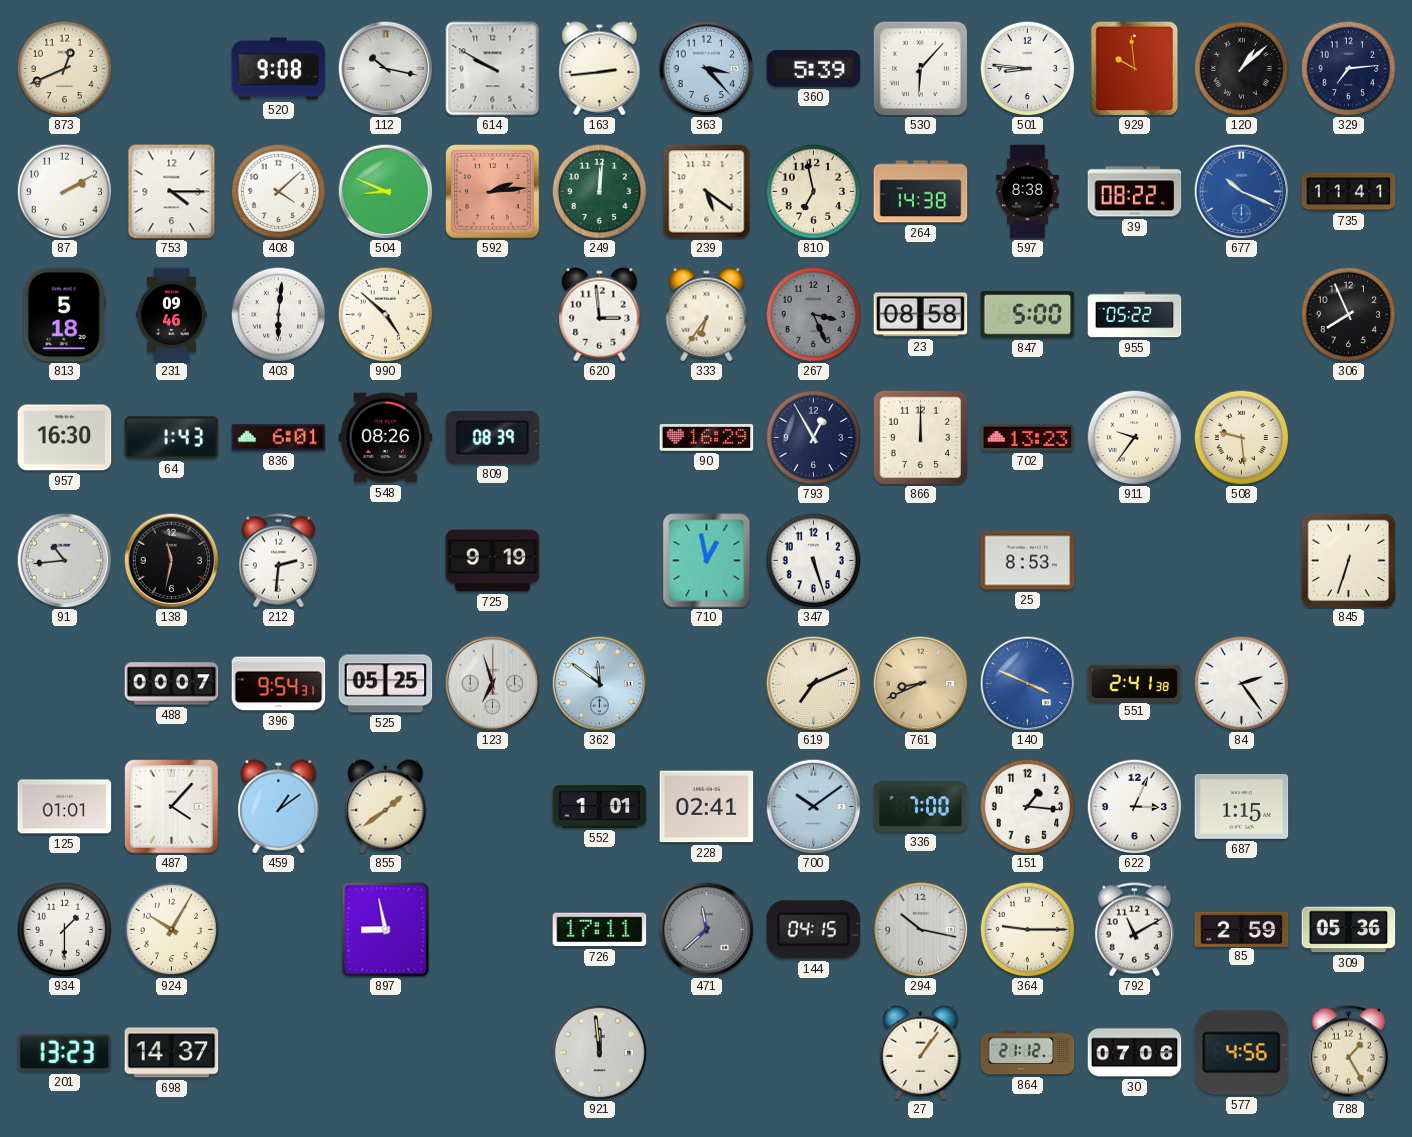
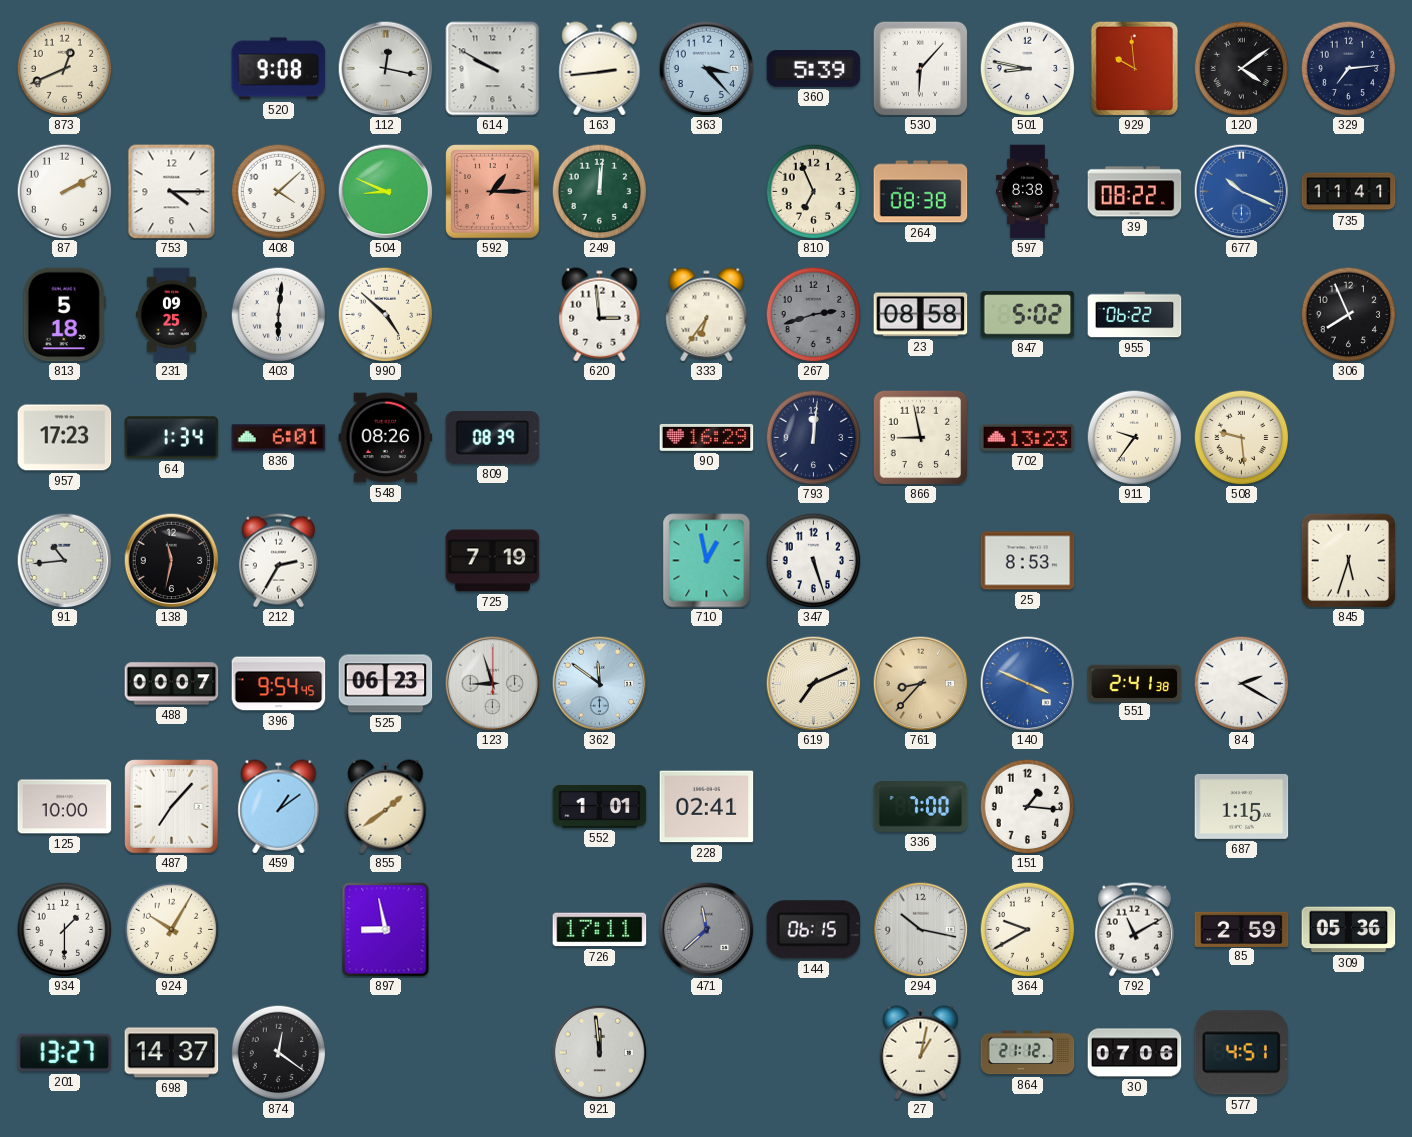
112: 10:17 -> 12:17 (385, 68)
501: 8:46 -> 8:47 (1027, 68)
120: 1:08 -> 4:09 (1241, 68)
592: 2:14 -> 1:15 (493, 192)
239: 5:21 -> none (707, 192)
810: 6:58 -> 6:56 (813, 191)
264: 14:38 -> 08:38 (921, 192)
231: 09:46 -> 09:25 (171, 315)
267: 3:26 -> 2:42 (813, 314)
847: 5:00 -> 5:02 (1028, 315)
955: 05:22 -> 06:22 (1135, 315)
957: 16:30 -> 17:23 (65, 438)
64: 1:43 -> 1:34 (172, 438)
793: 12:55 -> 12:01 (813, 437)
866: 12:00 -> 8:58 (920, 437)
212: 2:31 -> 2:35 (278, 561)
725: 9:19 -> 7:19 (493, 561)
845: 6:33 -> 5:33 (1348, 560)
396: 9:54:31 -> 9:54:45 (279, 684)
525: 05:25 -> 06:23 (386, 684)
123: 6:57 -> 8:57 (492, 683)
761: 8:41 -> 8:37 (920, 683)
84: 2:24 -> 2:20 (1241, 683)
125: 01:01 -> 10:00 (65, 807)
487: 4:07 -> 7:07 (172, 807)
700: 10:09 -> none (813, 806)
622: 3:04 -> none (1134, 806)
144: 04:15 -> 06:15 (814, 930)
364: 9:15 -> 9:40 (1027, 929)
201: 13:23 -> 13:27 (65, 1053)
874: none -> 12:21 (278, 1052)
27: 1:06 -> 1:02 (921, 1053)
577: 4:56 -> 4:51 (1242, 1053)
788: 1:25 -> none (1348, 1053)
